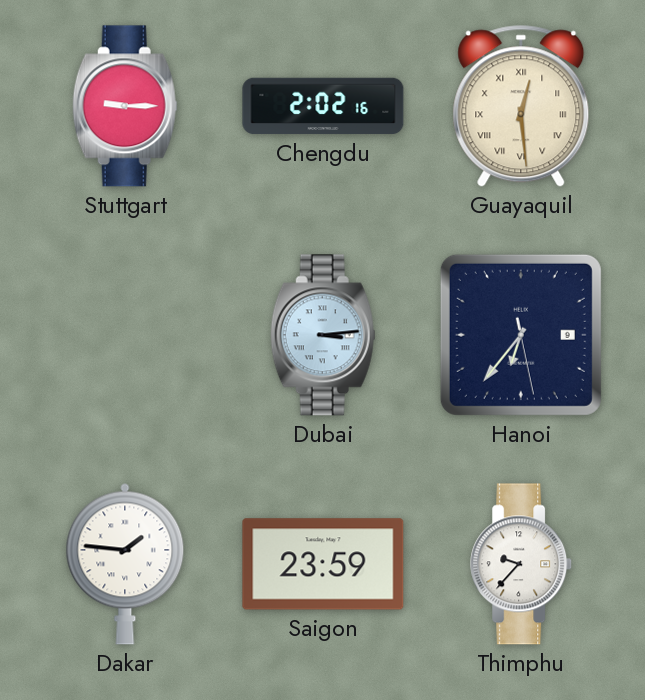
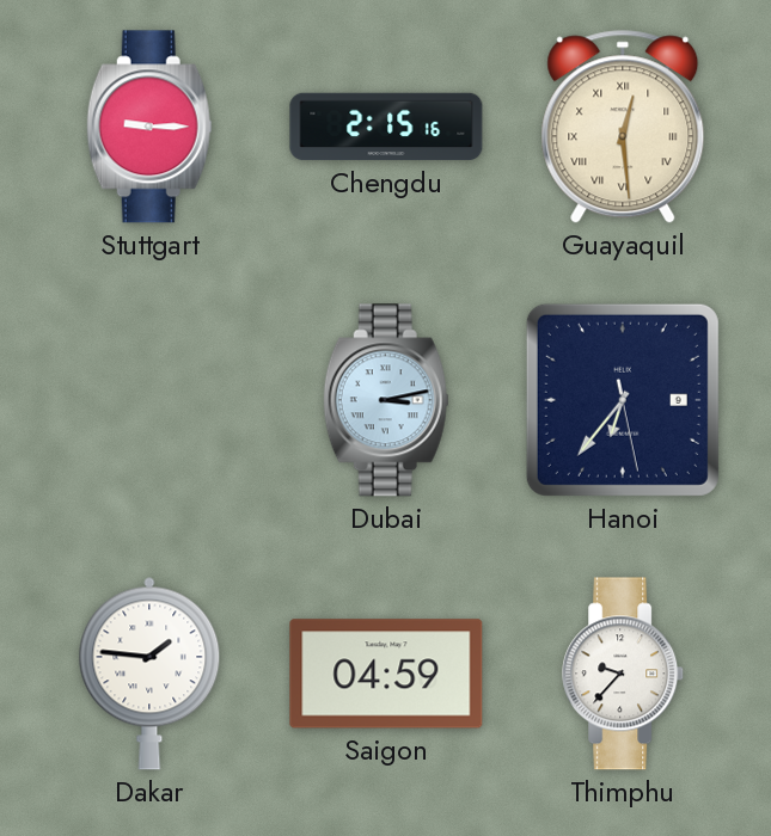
Chengdu: 2:02 -> 2:15 (386, 127)
Dubai: 3:14 -> 3:13 (386, 400)
Saigon: 23:59 -> 04:59 (386, 674)
